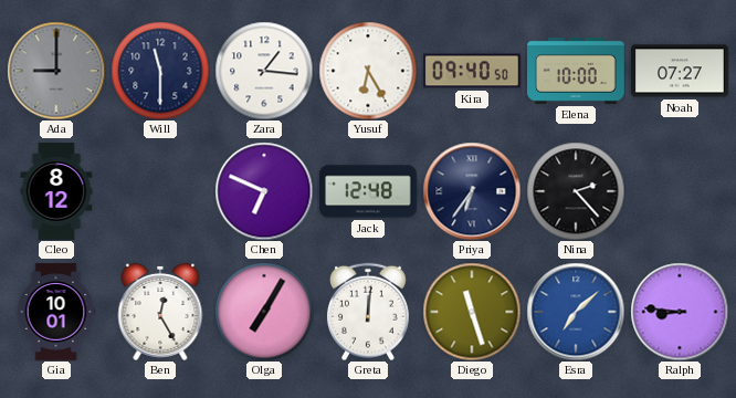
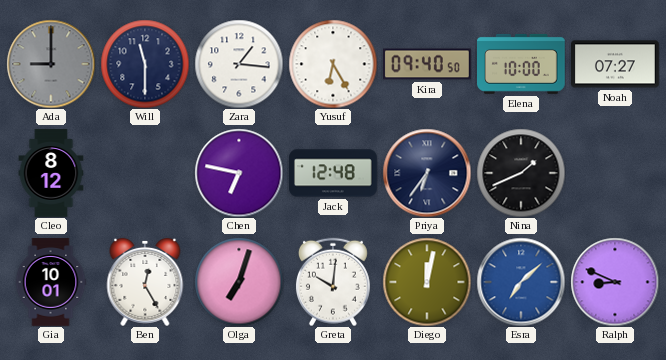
Chen: 6:49 -> 6:47 (239, 173)
Nina: 2:23 -> 1:41 (521, 173)
Olga: 7:05 -> 7:03 (239, 282)
Greta: 12:01 -> 10:01 (333, 282)
Diego: 11:27 -> 12:02 (427, 282)
Ralph: 8:46 -> 8:49 (615, 282)
